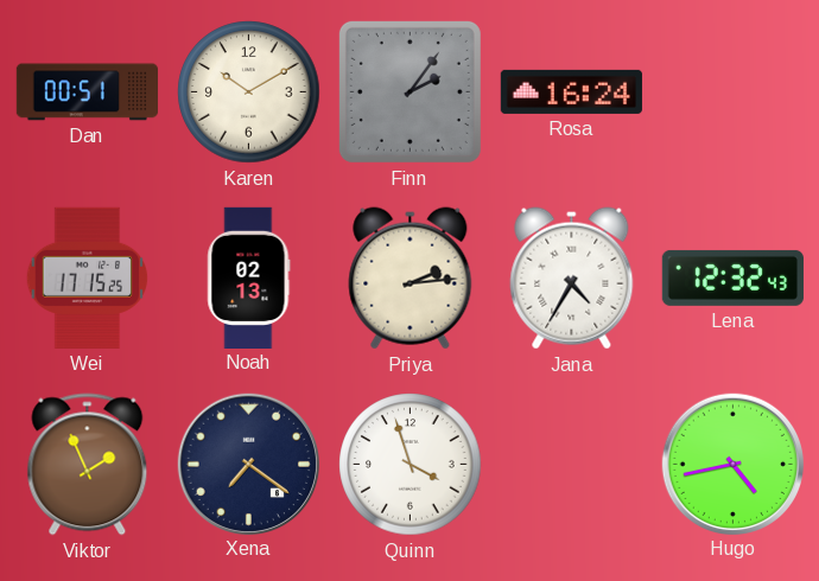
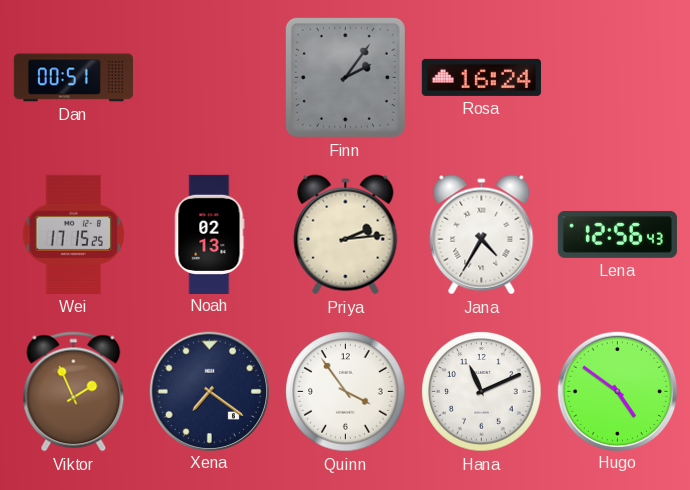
Karen: 10:10 -> none (249, 92)
Lena: 12:32 -> 12:56 (617, 234)
Quinn: 3:57 -> 3:54 (346, 392)
Hana: none -> 11:11 (482, 392)
Hugo: 4:43 -> 4:51 (617, 391)
